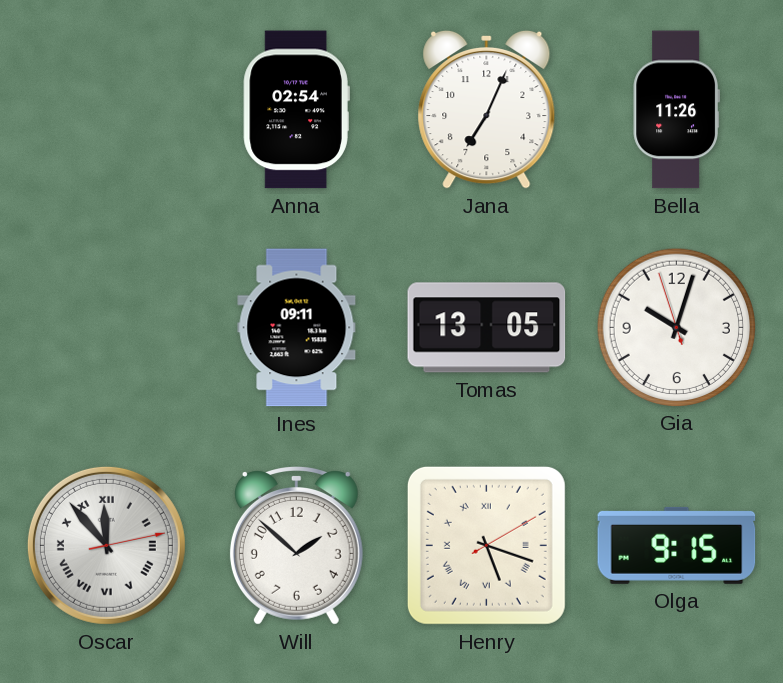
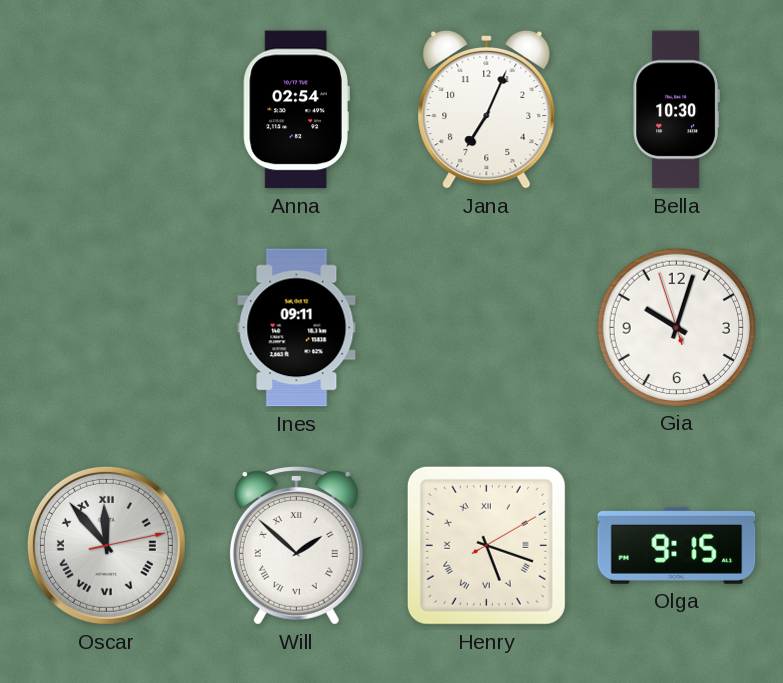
Bella: 11:26 -> 10:30 (676, 110)
Tomas: 13:05 -> none (487, 328)
Will numerals: Arabic -> Roman (296, 546)
